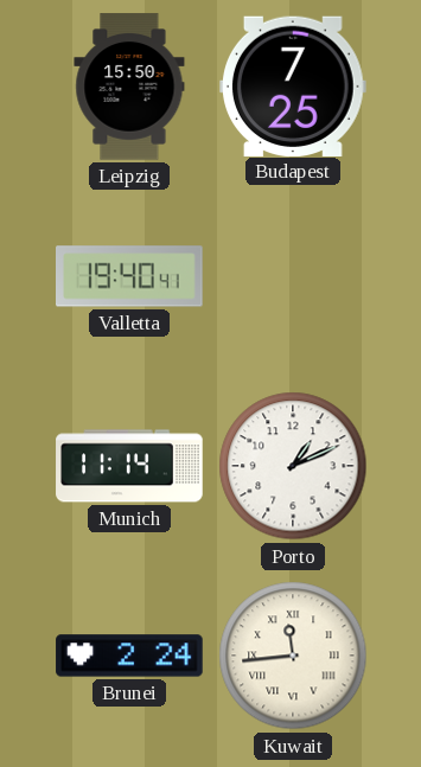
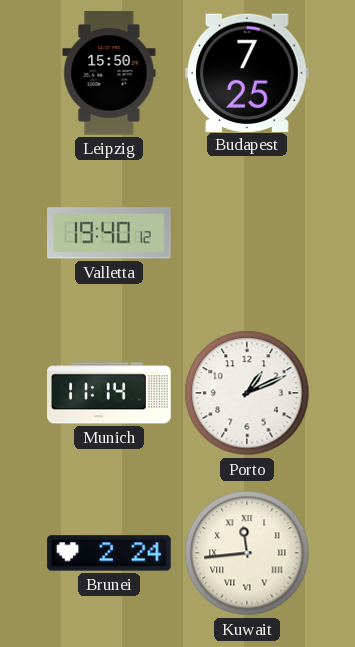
Valletta: 19:40:41 -> 19:40:12 (110, 233)
